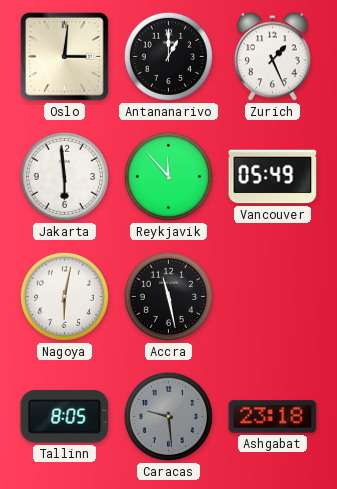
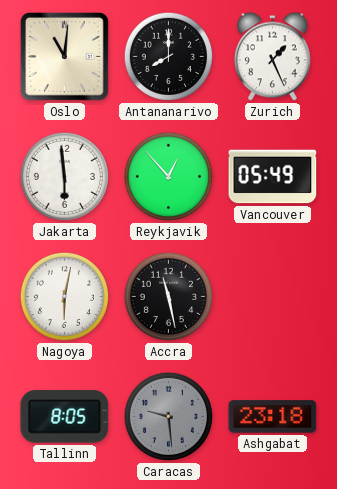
Oslo: 3:01 -> 11:01 (65, 57)
Antananarivo: 1:00 -> 8:00 (168, 56)
Reykjavik: 11:53 -> 12:53 (168, 176)
